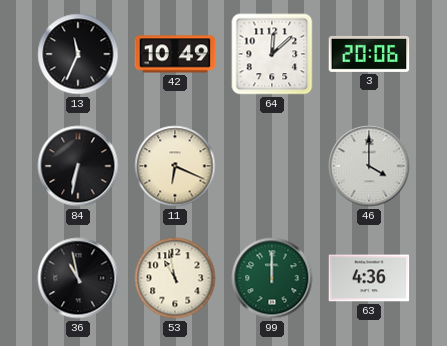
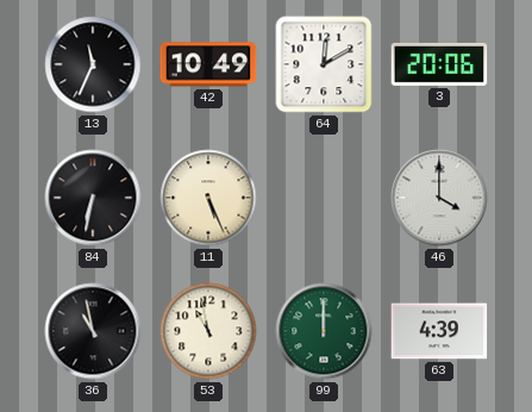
64: 12:08 -> 12:10 (324, 64)
11: 6:19 -> 5:26 (208, 198)
63: 4:36 -> 4:39 (439, 331)
